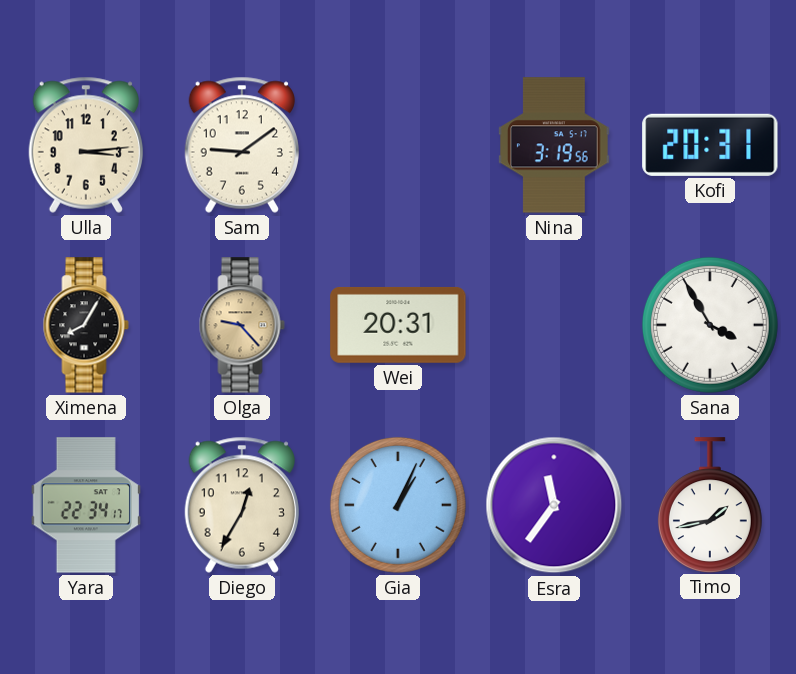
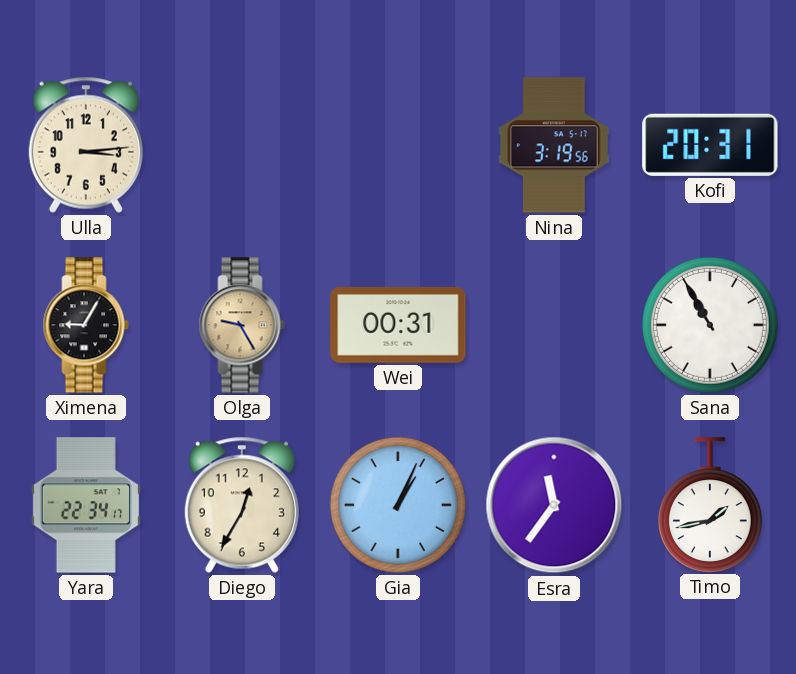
Sam: 9:09 -> none (241, 145)
Ximena: 8:05 -> 9:05 (86, 325)
Olga: 9:23 -> 9:25 (242, 325)
Wei: 20:31 -> 00:31 (398, 325)
Sana: 3:55 -> 10:55 (710, 325)
